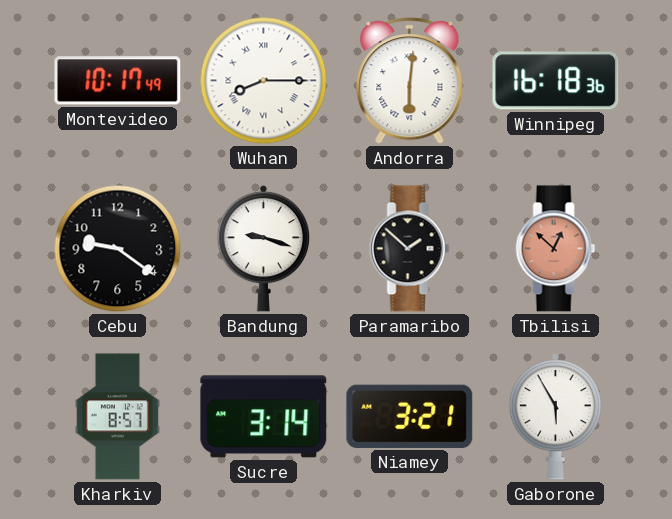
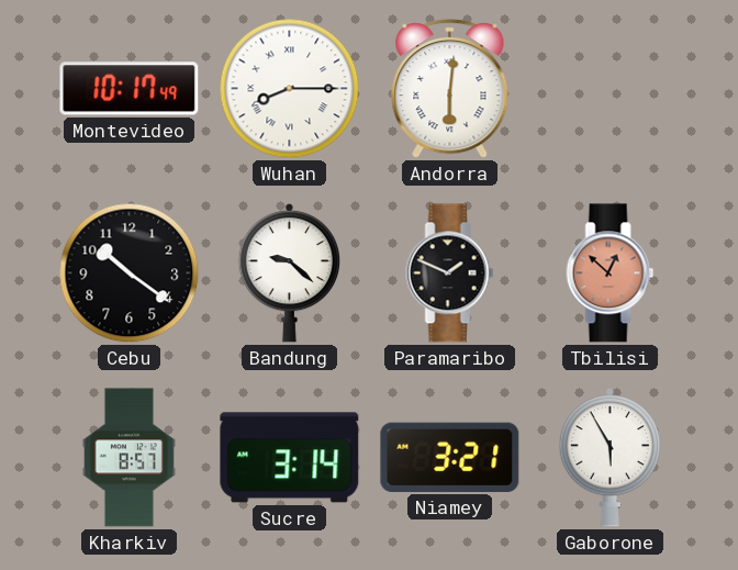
Winnipeg: 16:18 -> none (556, 81)
Cebu: 9:21 -> 10:21 (130, 273)
Bandung: 9:18 -> 9:22 (289, 272)
Paramaribo: 1:52 -> 1:49 (450, 273)
